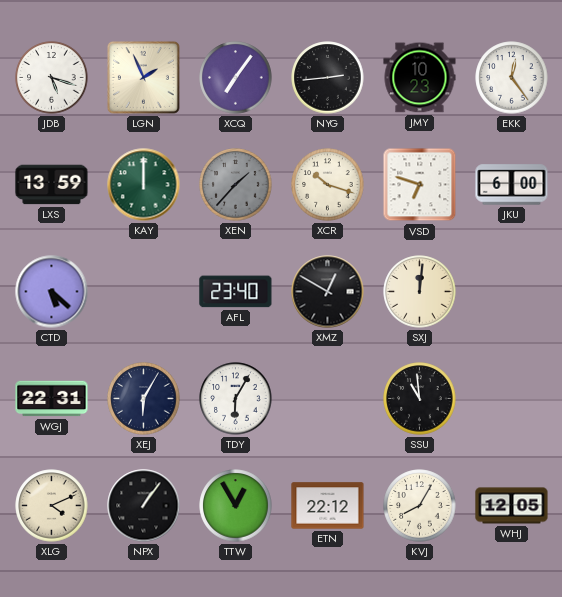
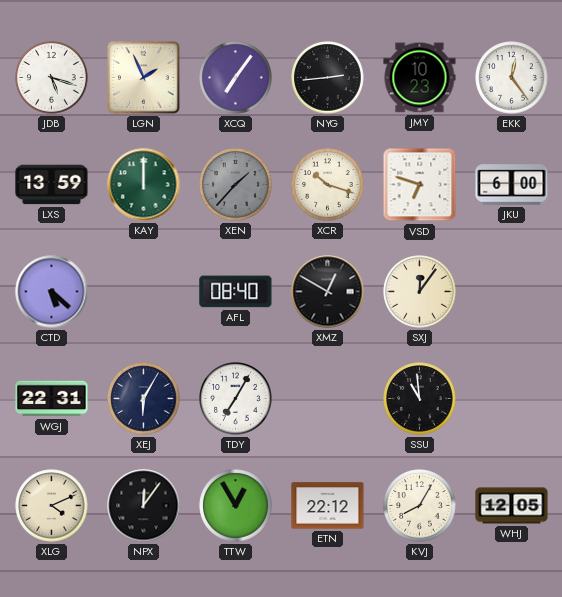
AFL: 23:40 -> 08:40 (236, 292)
SXJ: 12:01 -> 12:06 (420, 292)
TDY: 6:05 -> 7:05 (236, 399)
NPX: 1:06 -> 12:06 (144, 506)
